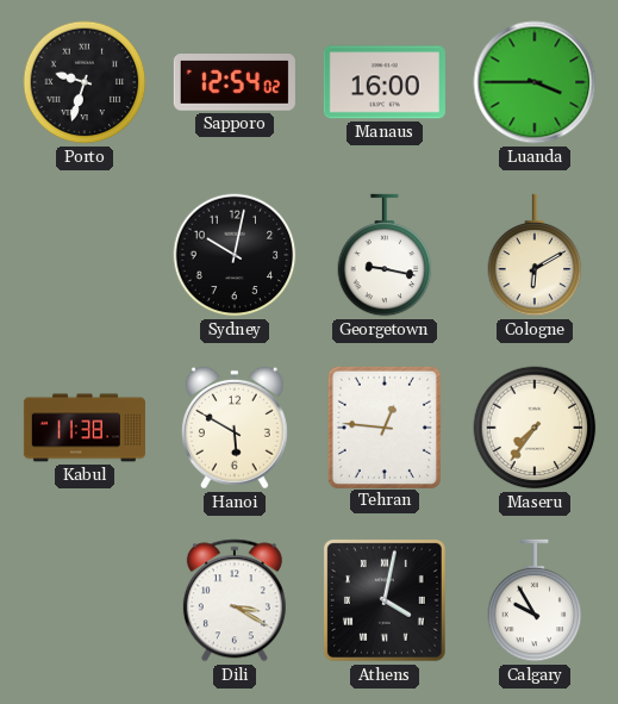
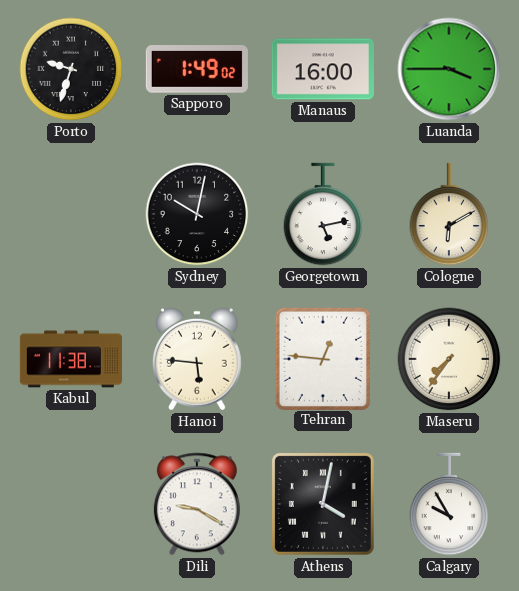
Sapporo: 12:54 -> 1:49 (197, 69)
Georgetown: 9:17 -> 5:13 (323, 214)
Hanoi: 5:50 -> 5:46 (197, 359)
Dili: 3:20 -> 9:20 (197, 504)
